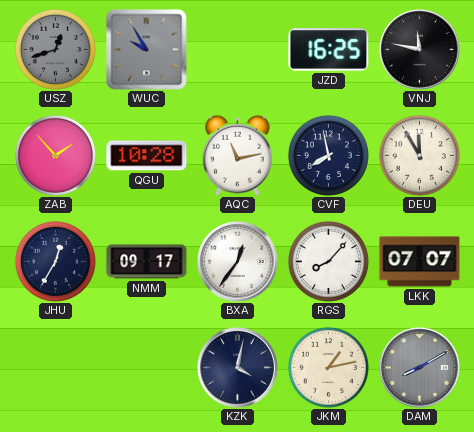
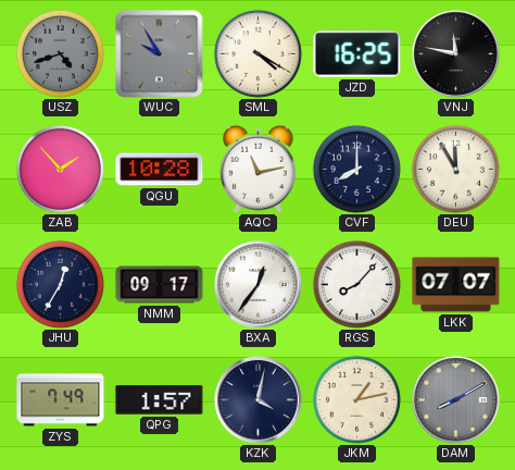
USZ: 12:42 -> 4:42 (60, 53)
SML: none -> 4:20 (257, 53)
CVF: 7:58 -> 8:00 (356, 169)
ZYS: none -> 7:49 (61, 400)
QPG: none -> 1:57 (160, 400)
